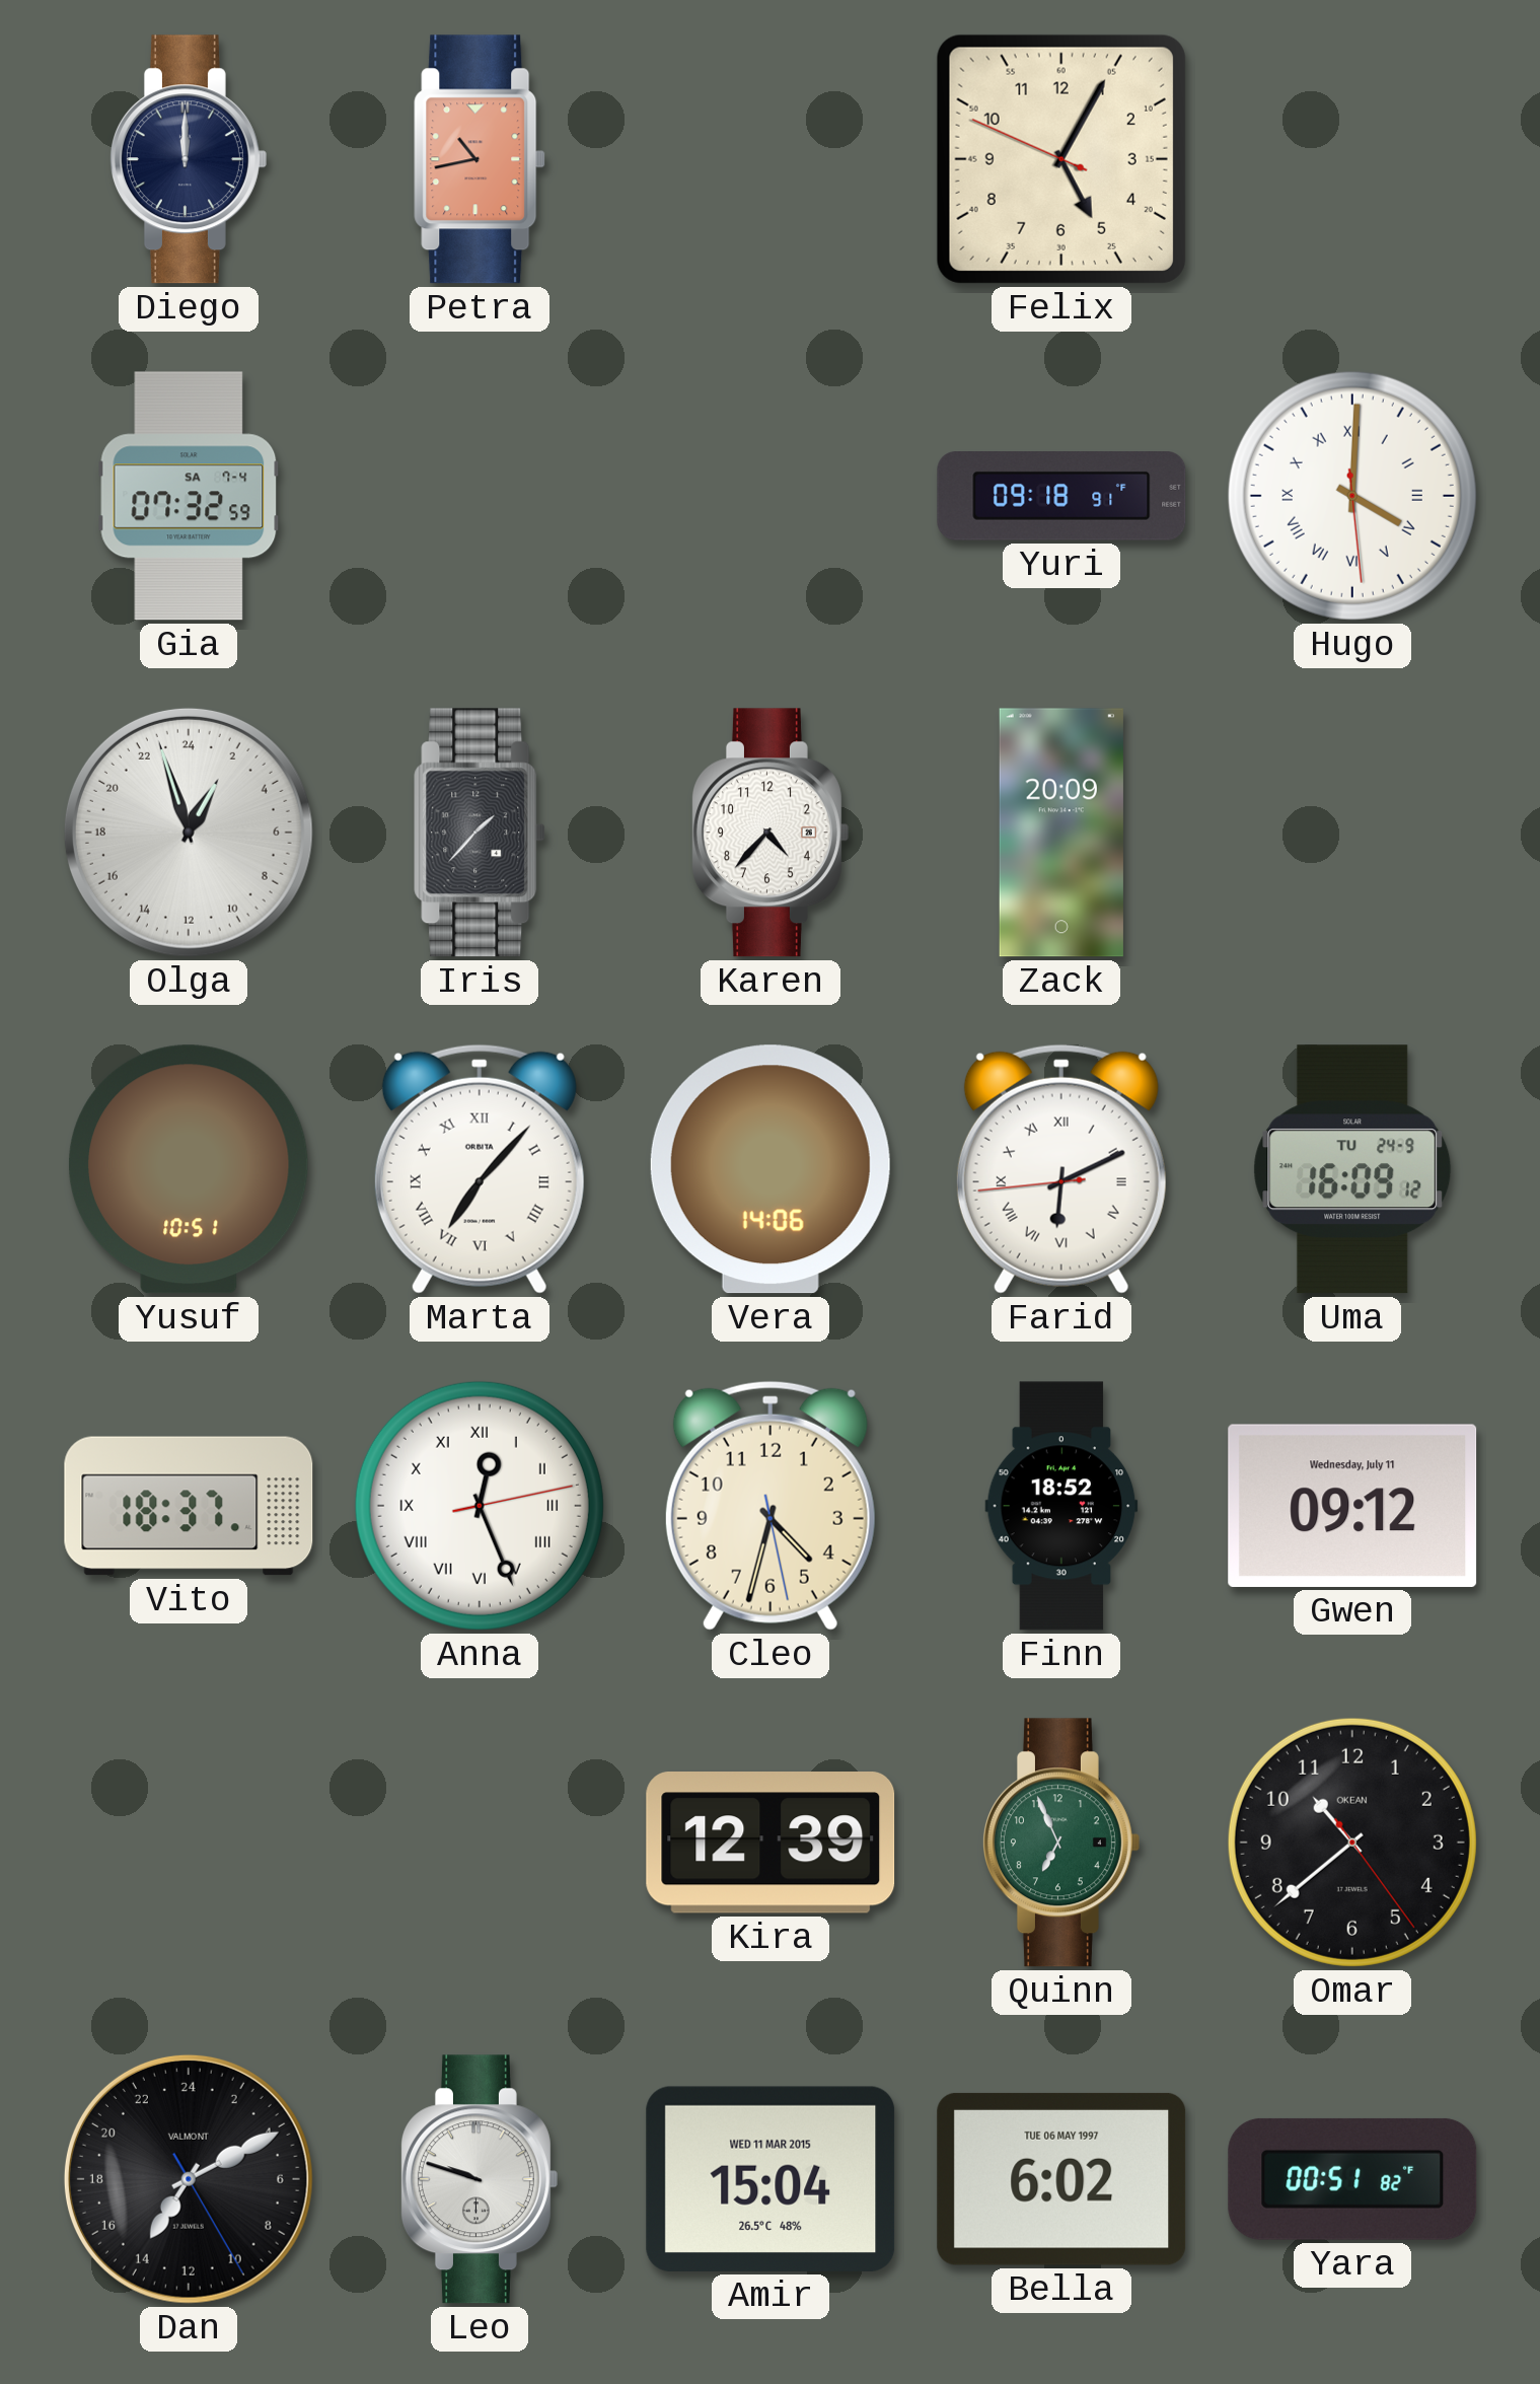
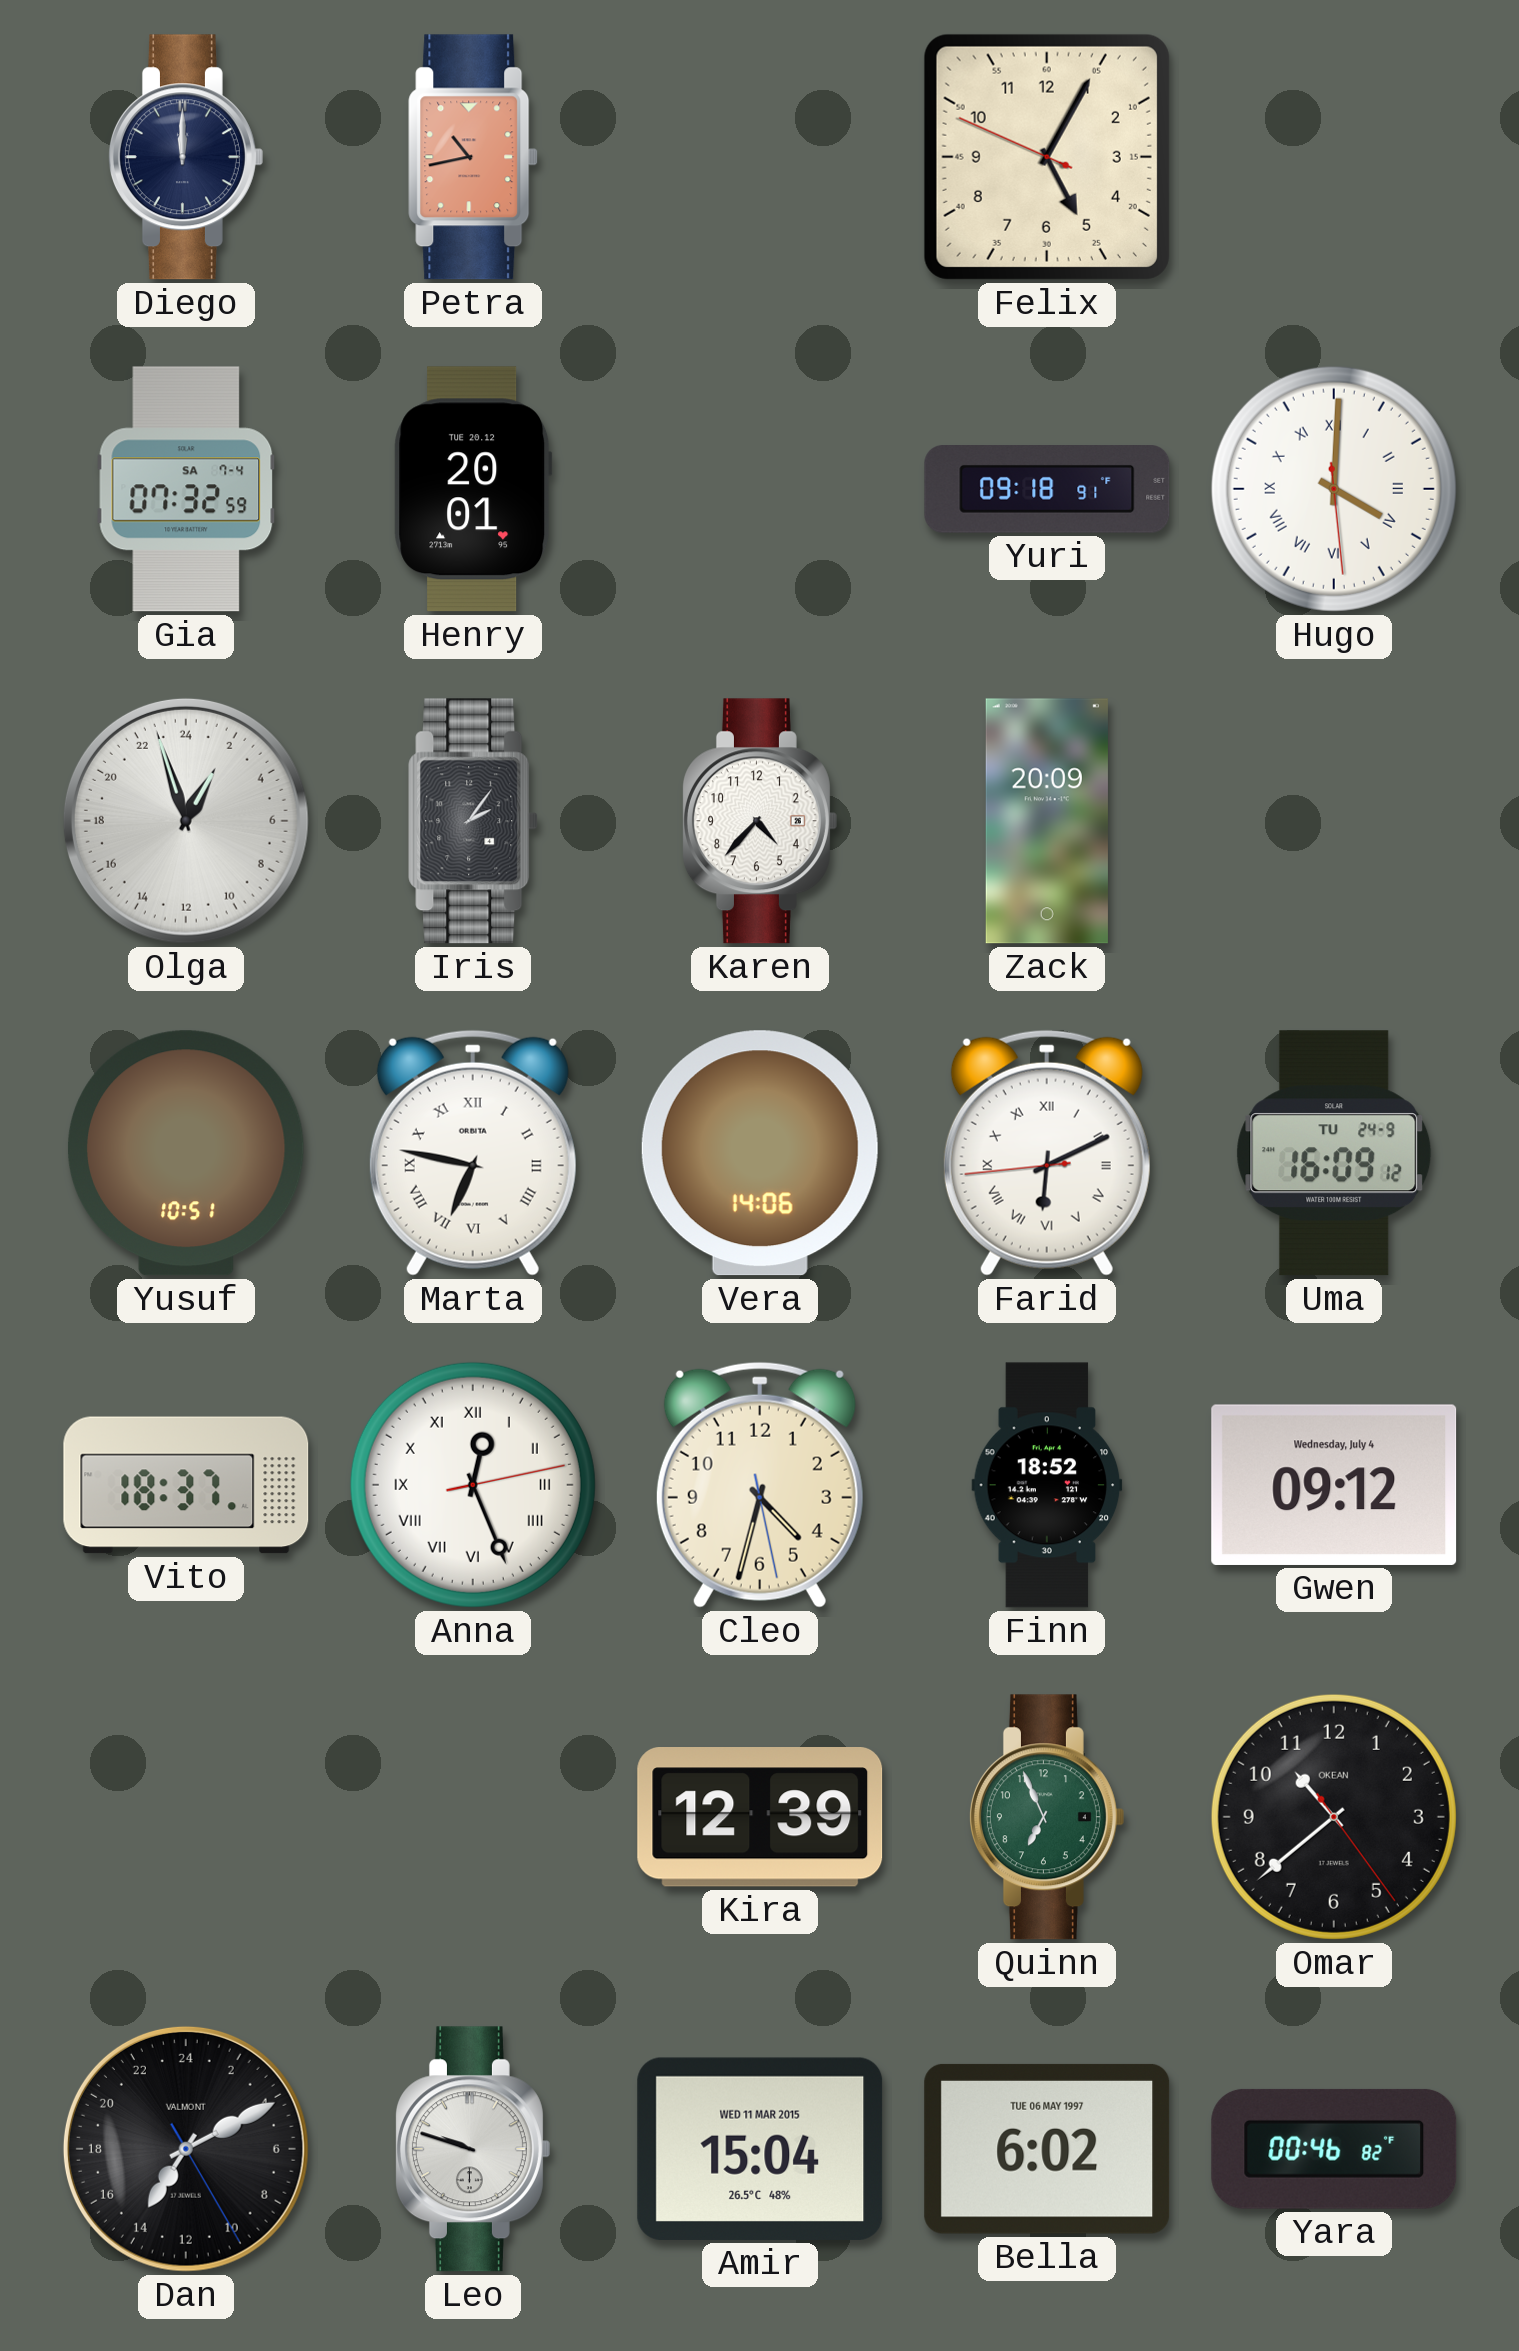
Henry: none -> 20:01 (473, 489)
Iris: 1:37 -> 2:06 (473, 821)
Marta: 7:07 -> 6:47 (473, 1153)
Gwen date: Wednesday, July 11 -> Wednesday, July 4 (1334, 1485)
Yara: 00:51 -> 00:46 (1334, 2149)
